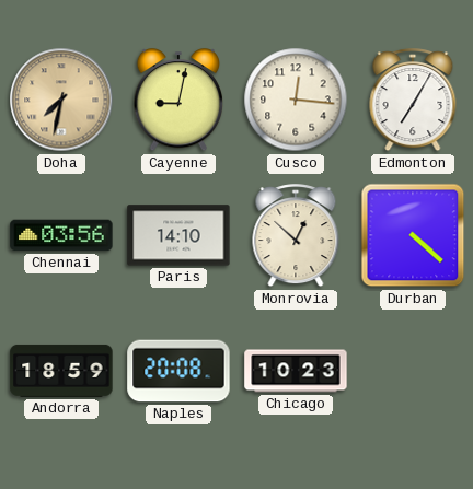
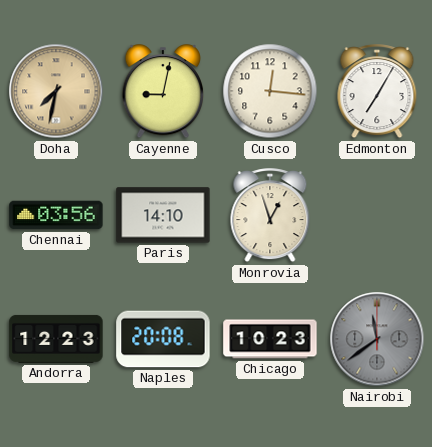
Monrovia: 12:52 -> 12:57 (270, 216)
Durban: 4:22 -> none (413, 235)
Andorra: 18:59 -> 12:23 (56, 339)
Nairobi: none -> 11:39 (377, 339)
